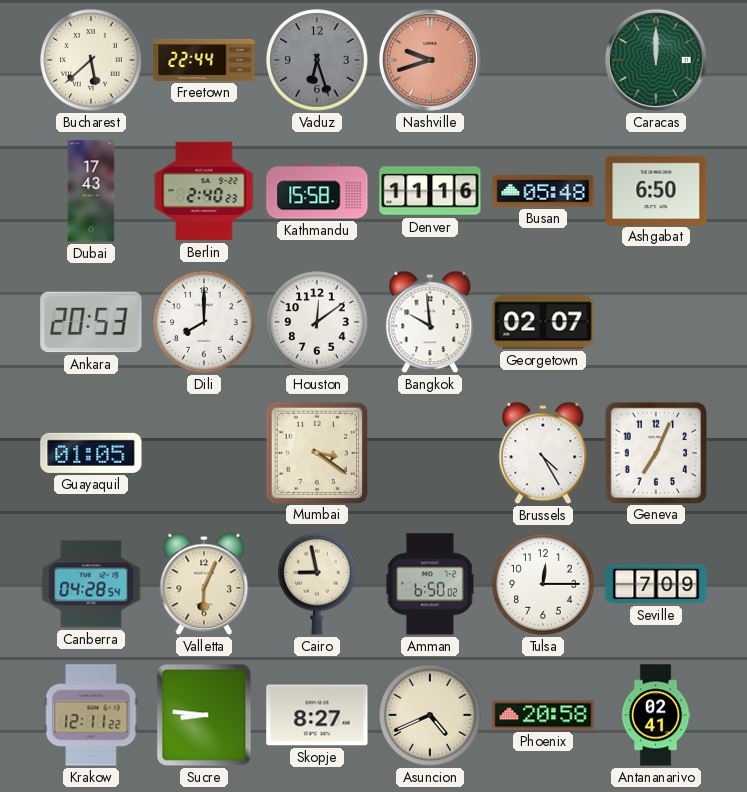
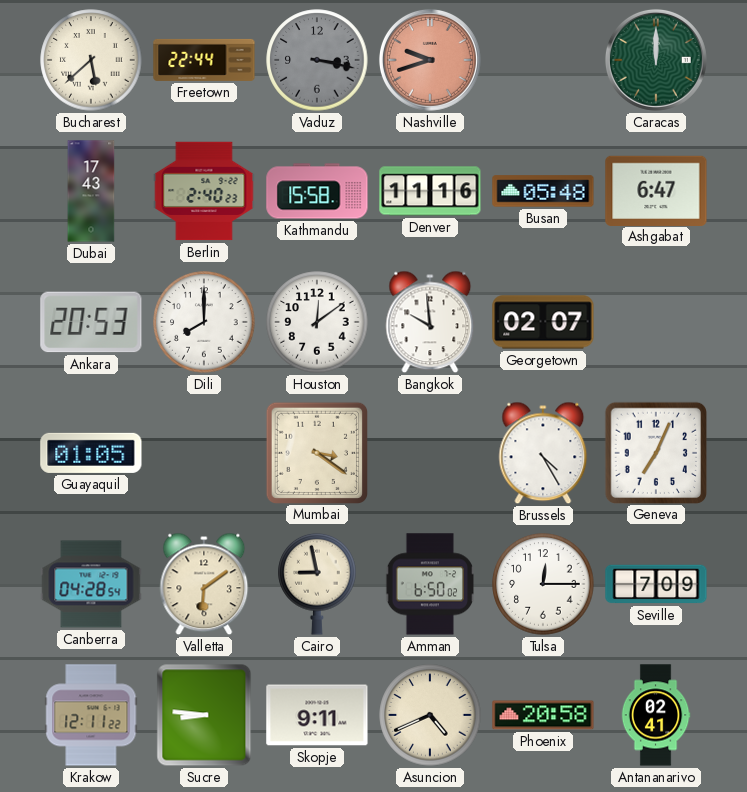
Vaduz: 6:27 -> 3:17 (317, 60)
Ashgabat: 6:50 -> 6:47 (656, 190)
Valletta: 6:04 -> 6:09 (204, 584)
Skopje: 8:27 -> 9:11 (317, 715)
